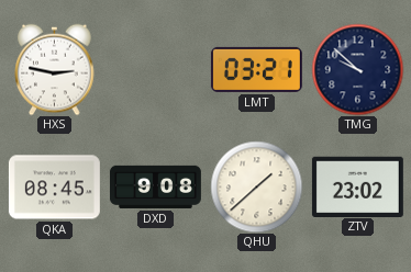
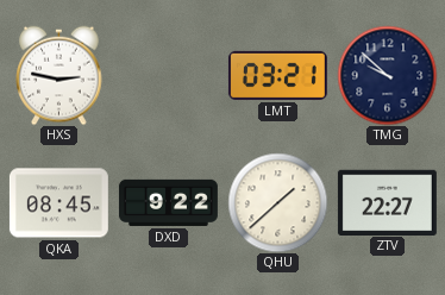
DXD: 9:08 -> 9:22 (168, 202)
ZTV: 23:02 -> 22:27 (387, 202)
